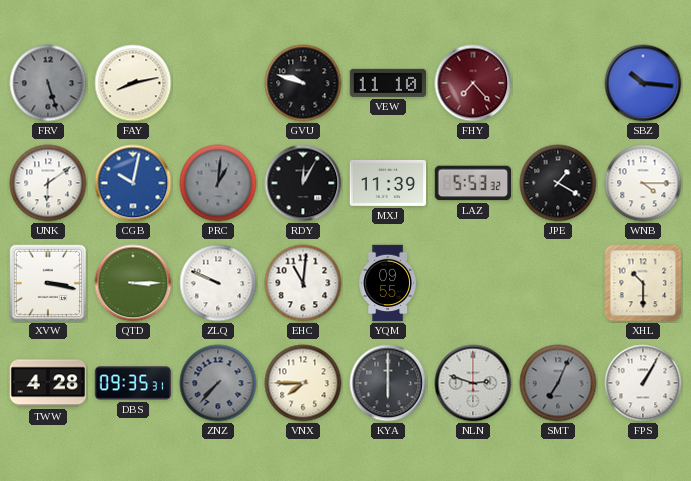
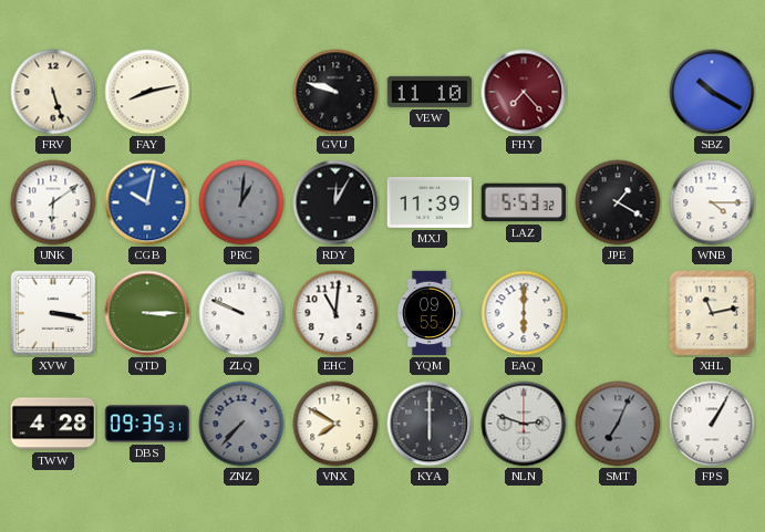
FRV dial: grey -> cream (53, 92)
SBZ: 10:16 -> 10:20 (712, 92)
EAQ: none -> 6:00 (524, 313)
XHL: 10:30 -> 11:13 (712, 313)
VNX: 7:45 -> 7:50 (335, 424)
